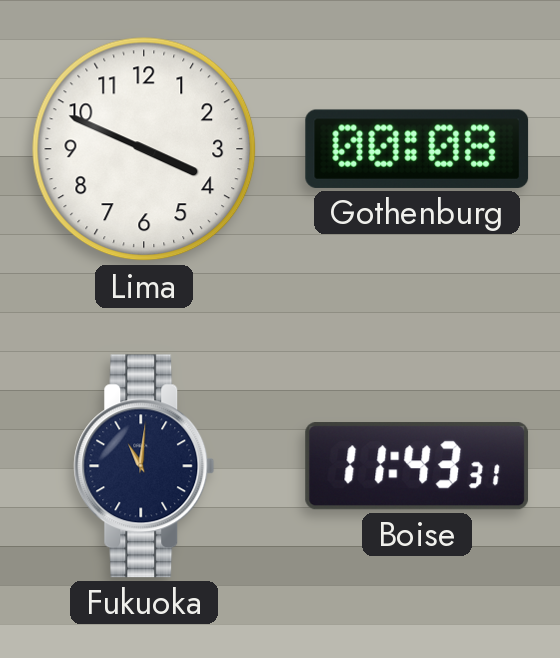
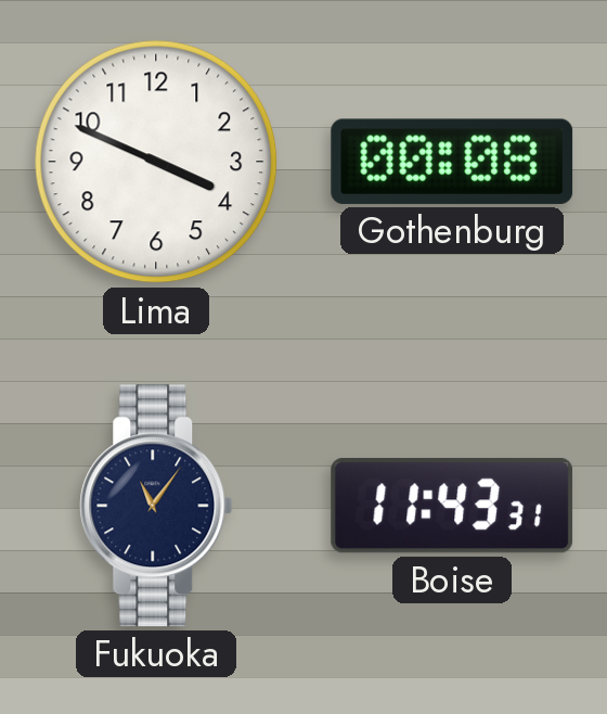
Fukuoka: 11:01 -> 11:06 (156, 506)
